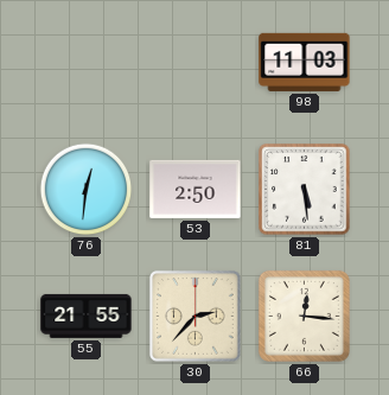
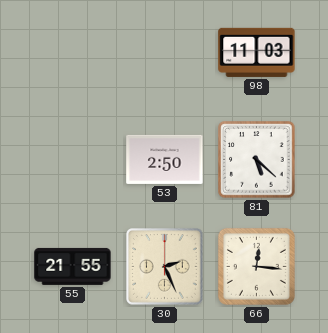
76: 12:31 -> none (87, 190)
81: 5:29 -> 5:22 (257, 160)
30: 2:37 -> 2:26 (165, 267)
